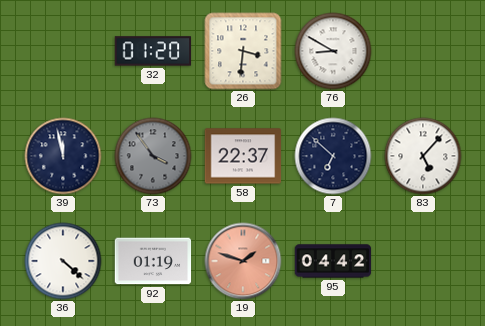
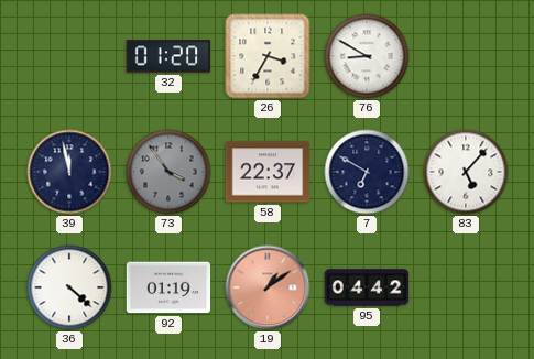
26: 3:31 -> 3:35 (268, 56)
7: 6:52 -> 6:50 (367, 172)
19: 1:48 -> 1:09 (268, 287)
